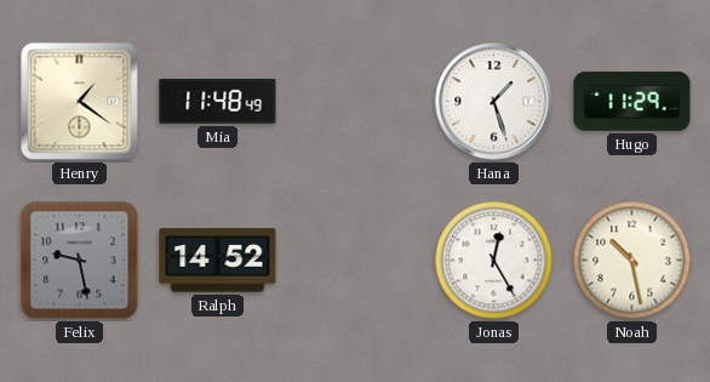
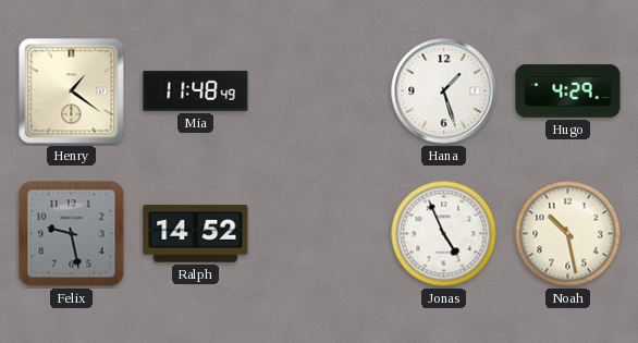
Hugo: 11:29 -> 4:29 (568, 91)
Jonas: 12:25 -> 4:56 (444, 234)
